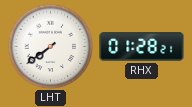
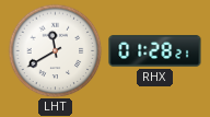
LHT: 7:39 -> 11:40 (55, 50)
